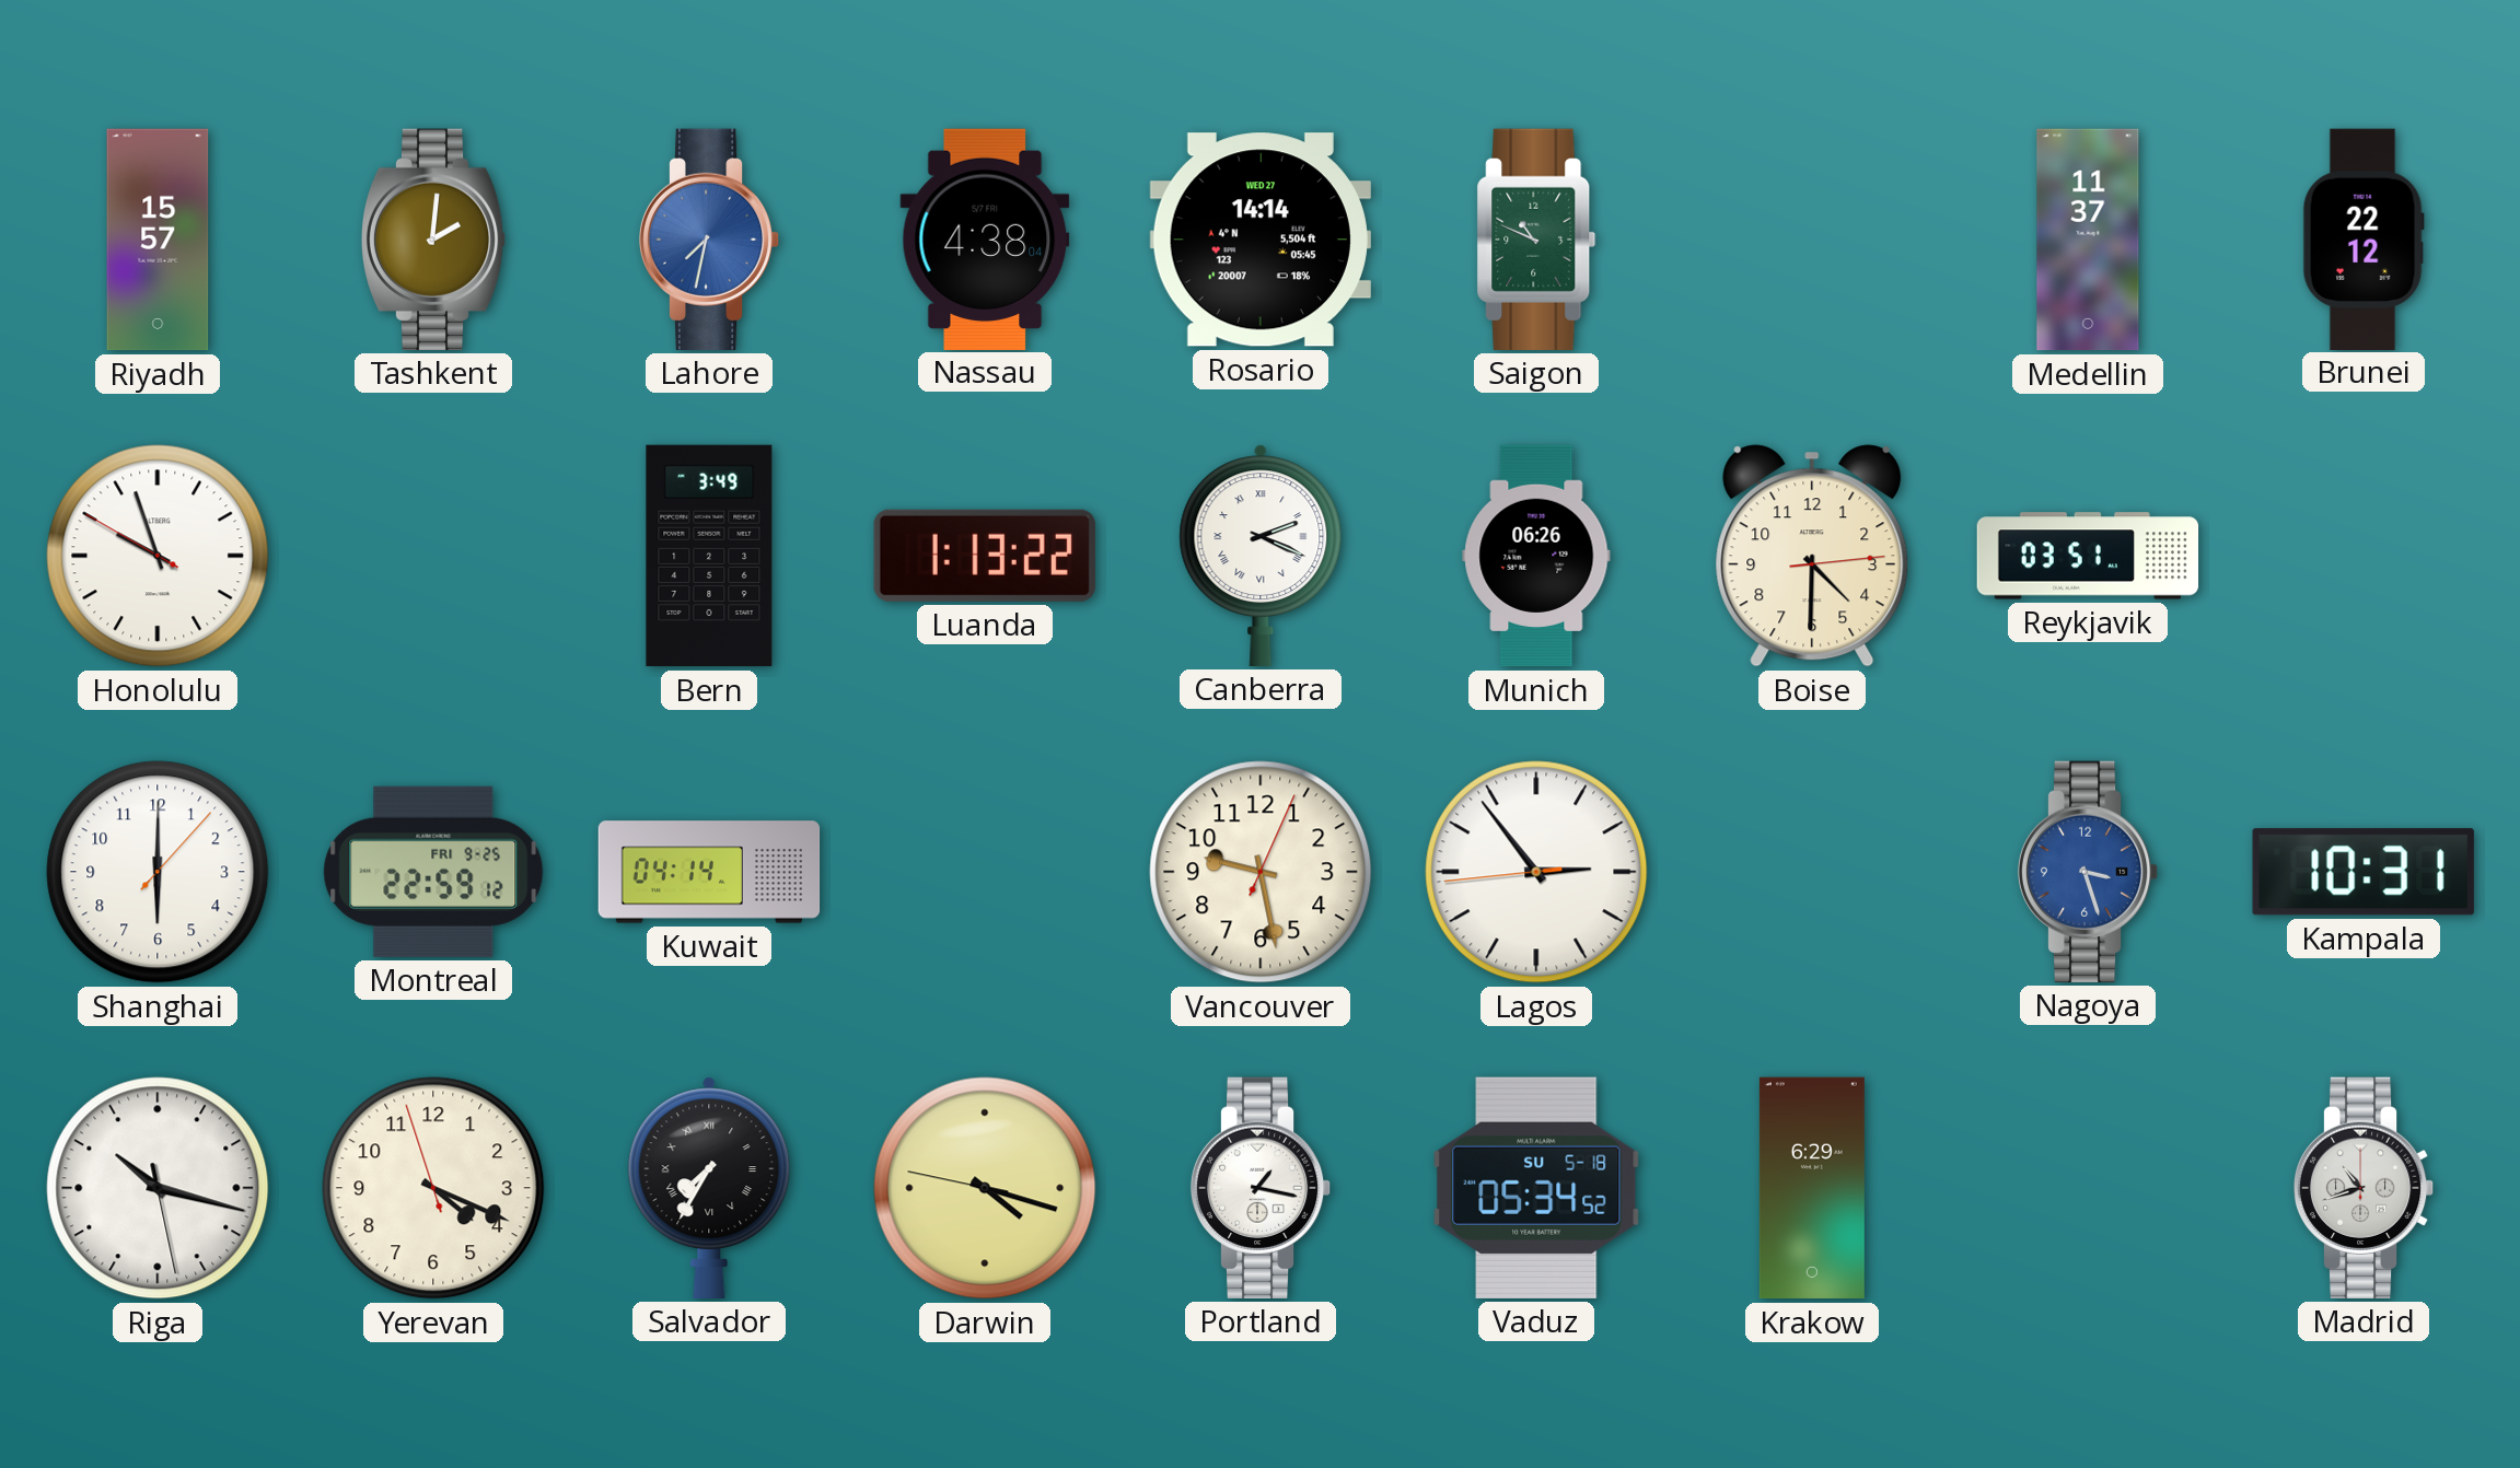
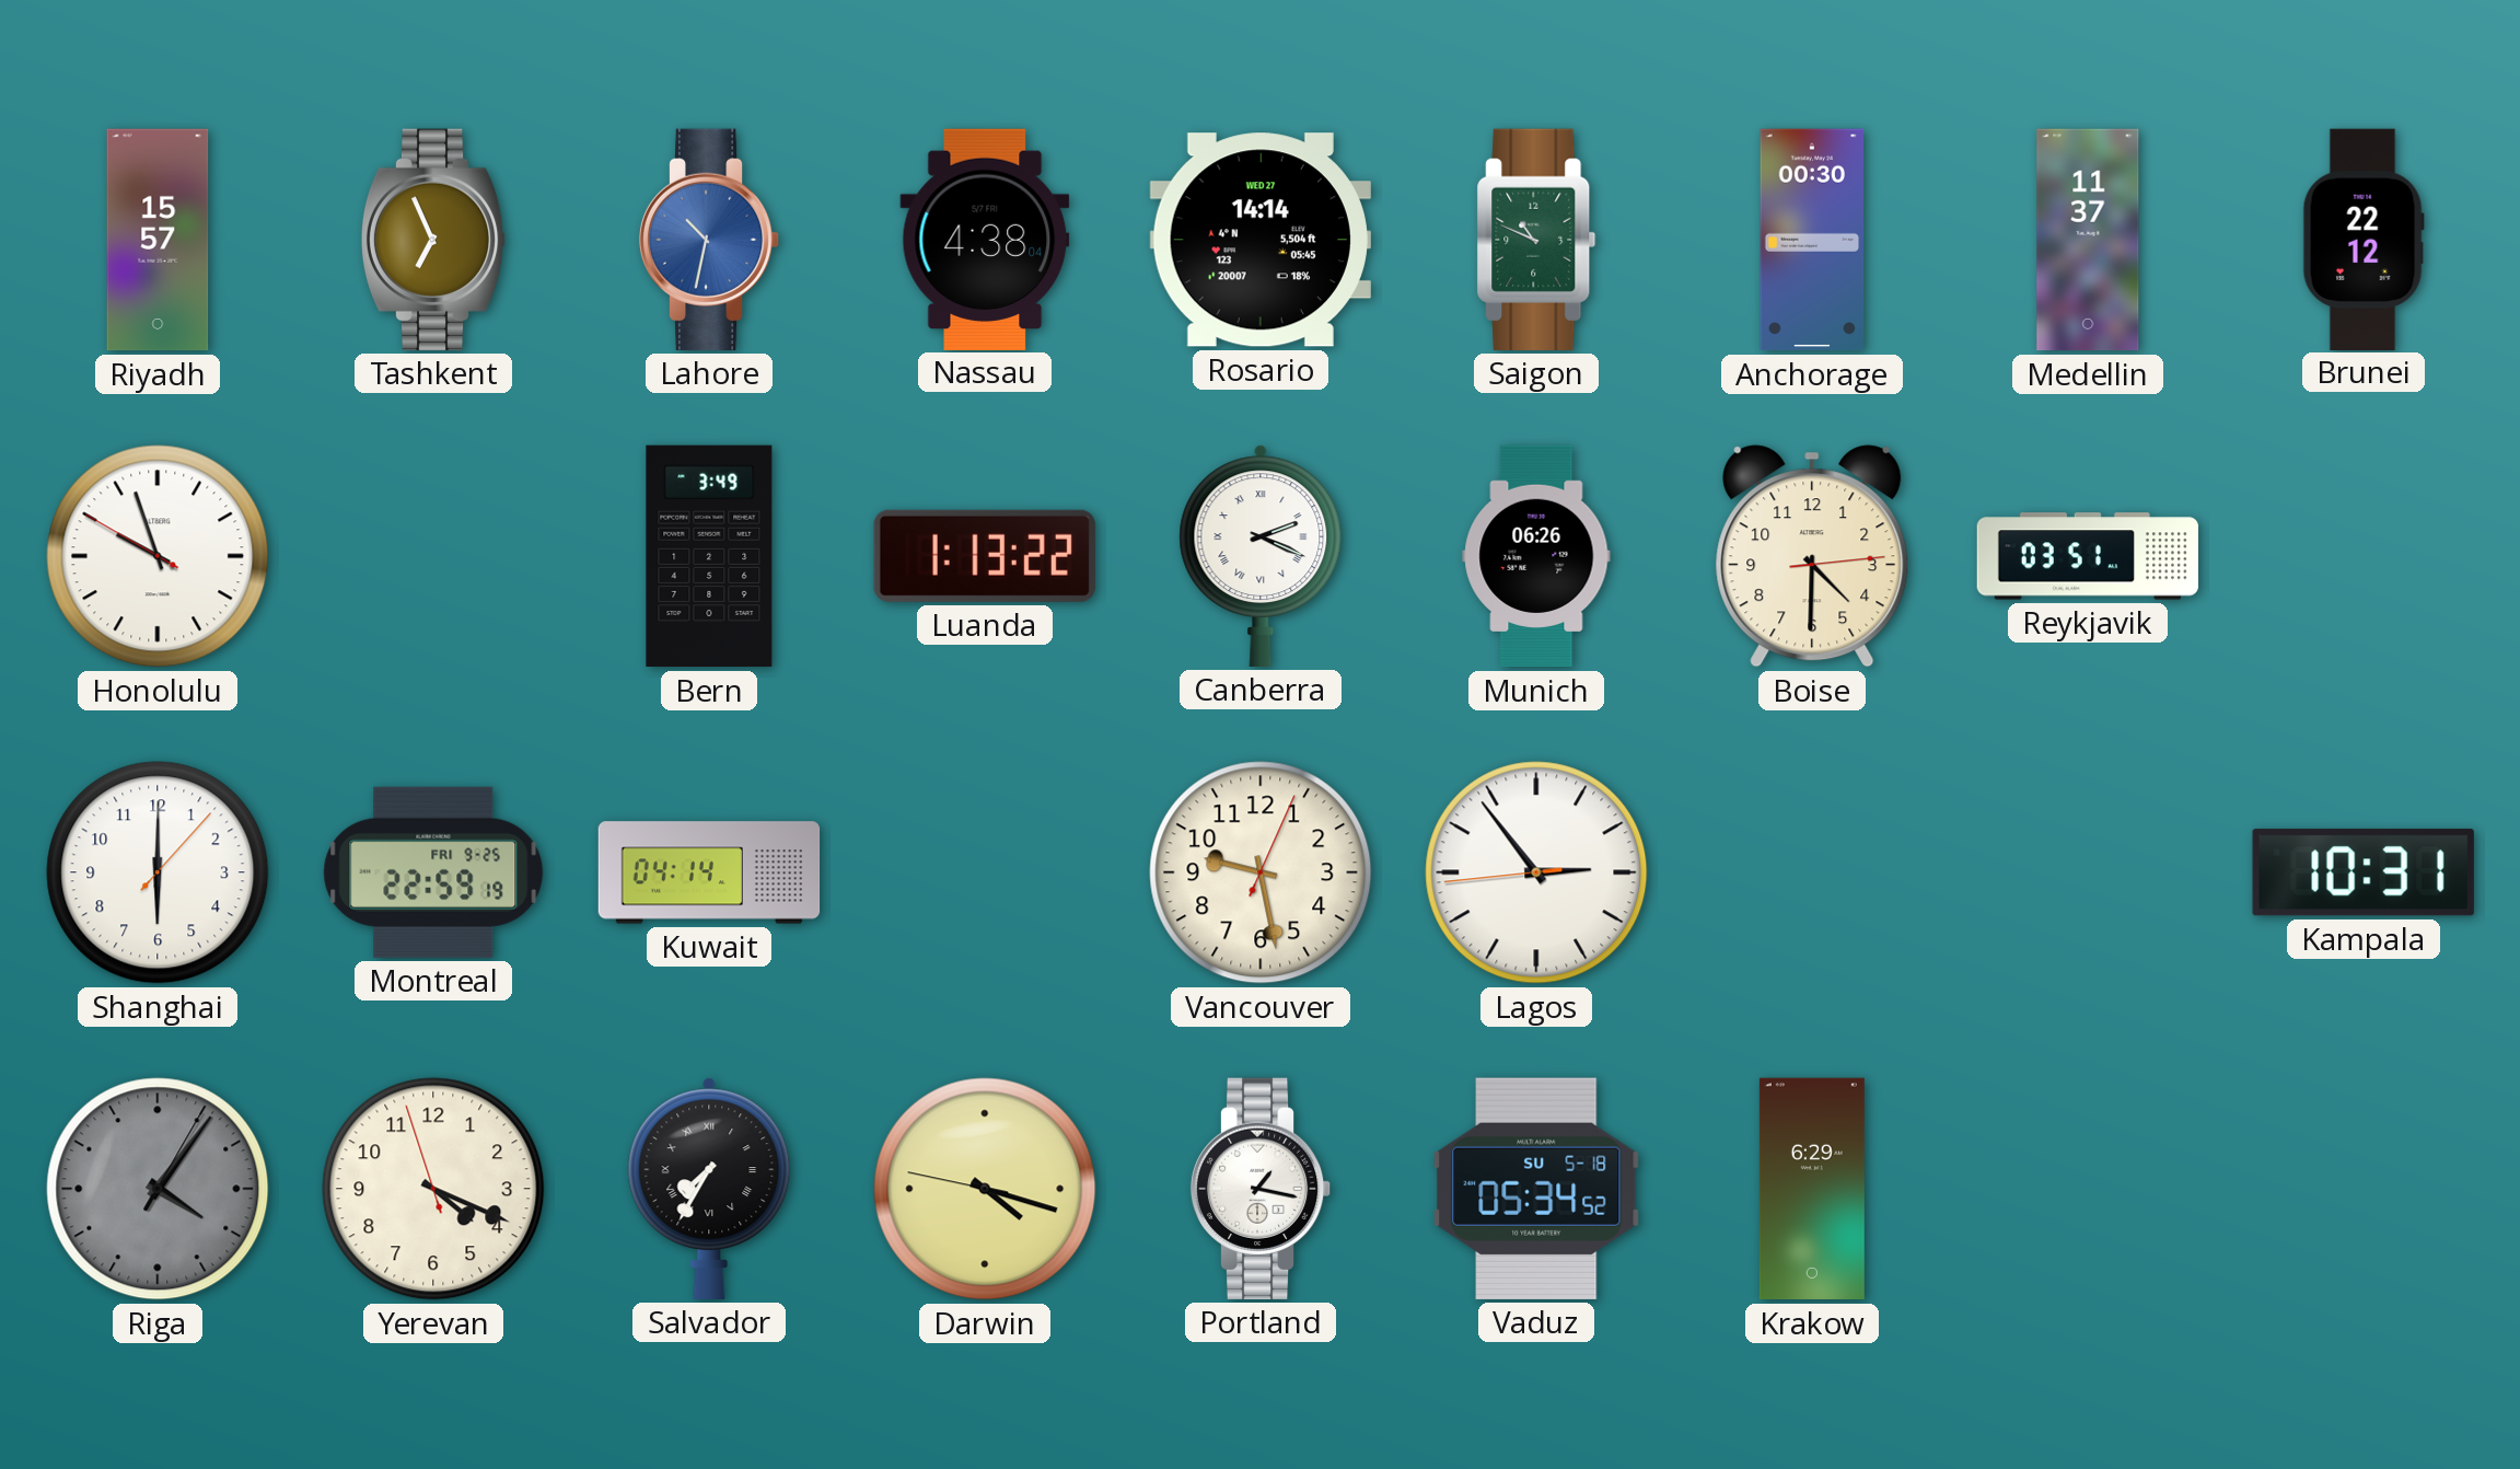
Tashkent: 2:01 -> 6:56 (433, 240)
Lahore: 7:32 -> 10:32 (709, 240)
Anchorage: none -> 00:30 (1812, 240)
Montreal: 22:59:12 -> 22:59:19 (433, 872)
Nagoya: 3:27 -> none (2088, 872)
Riga: 10:17 -> 4:06 (158, 1189)
Riga dial: white -> grey (158, 1189)
Madrid: 10:42 -> none (2364, 1188)
